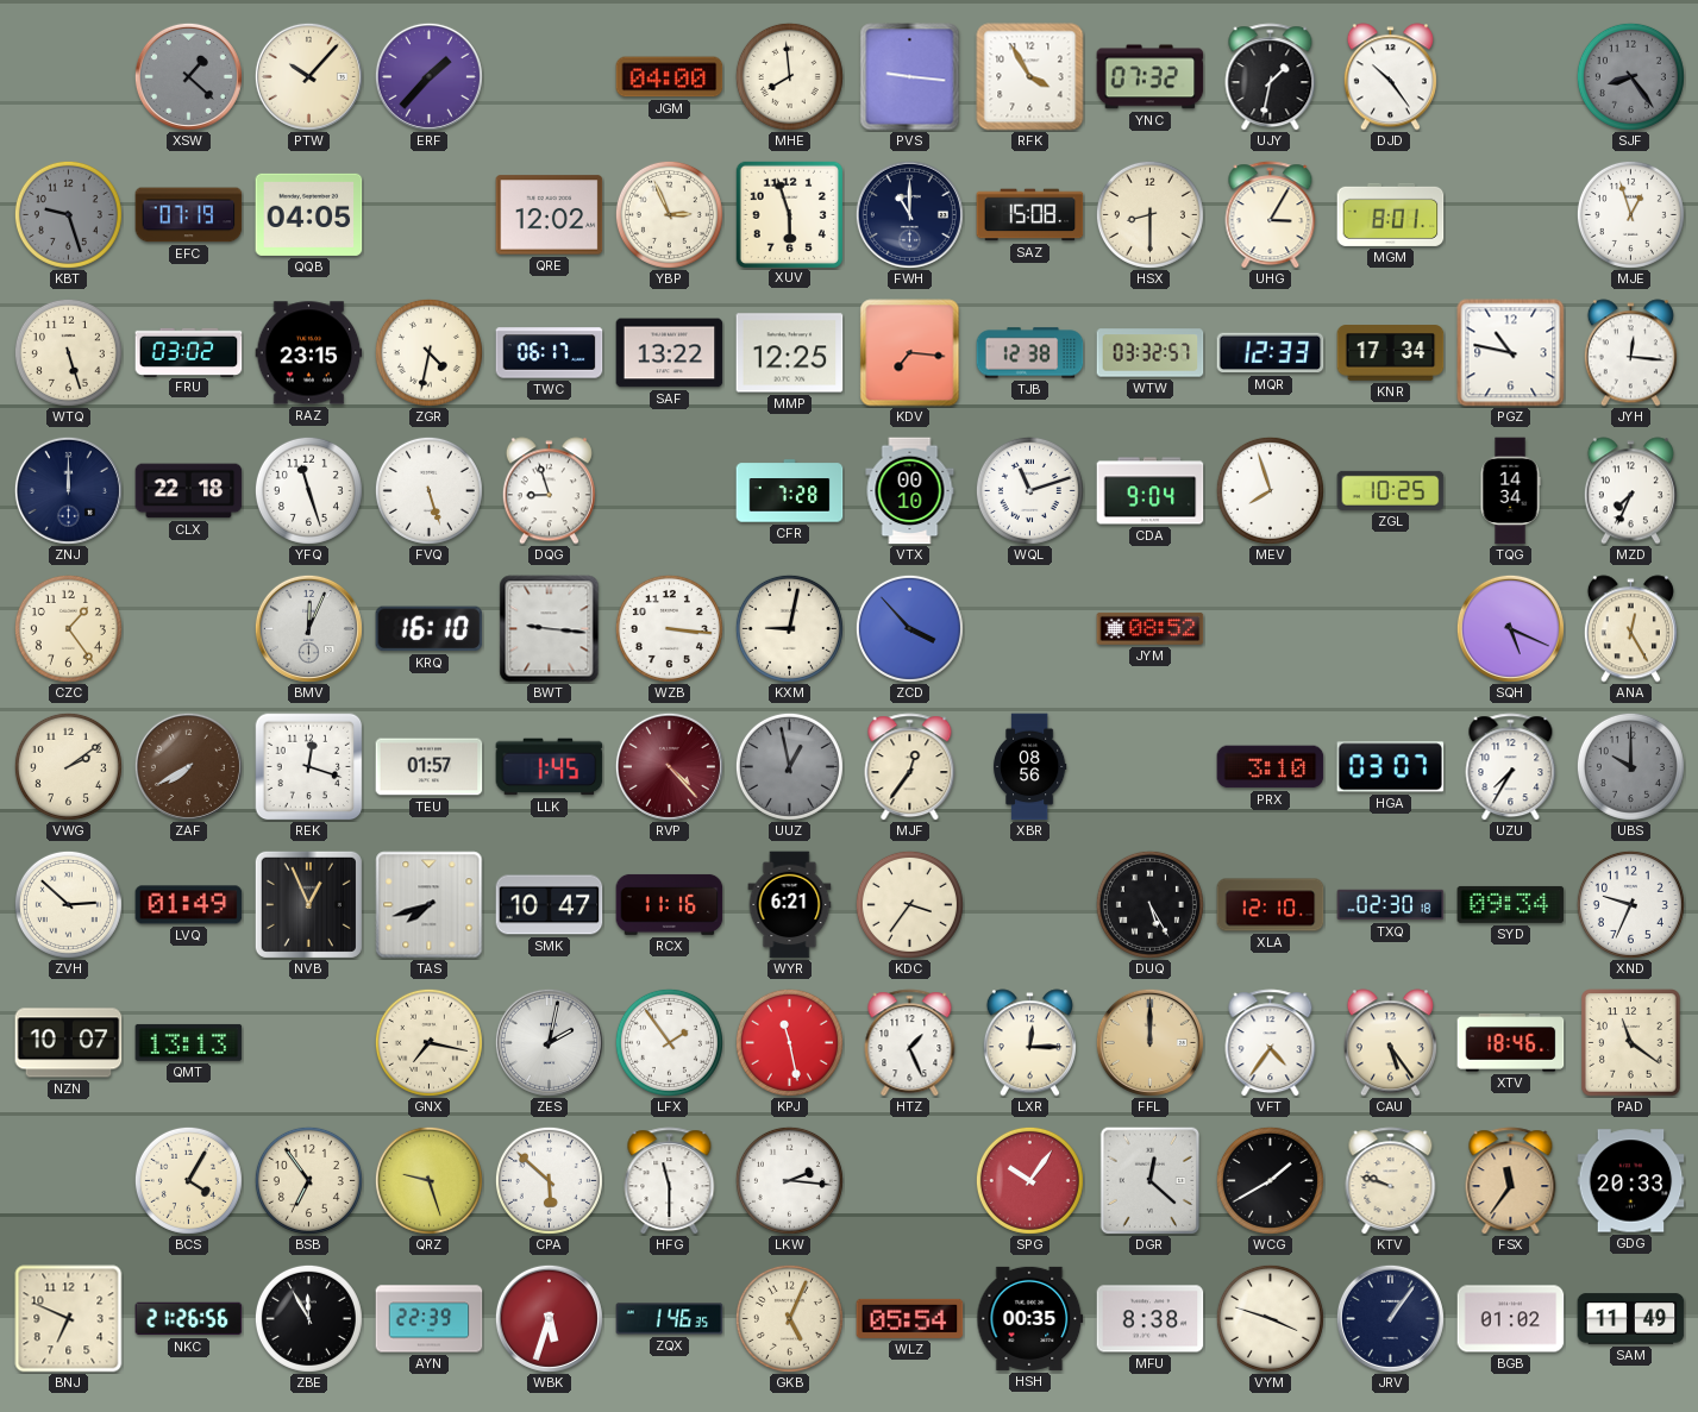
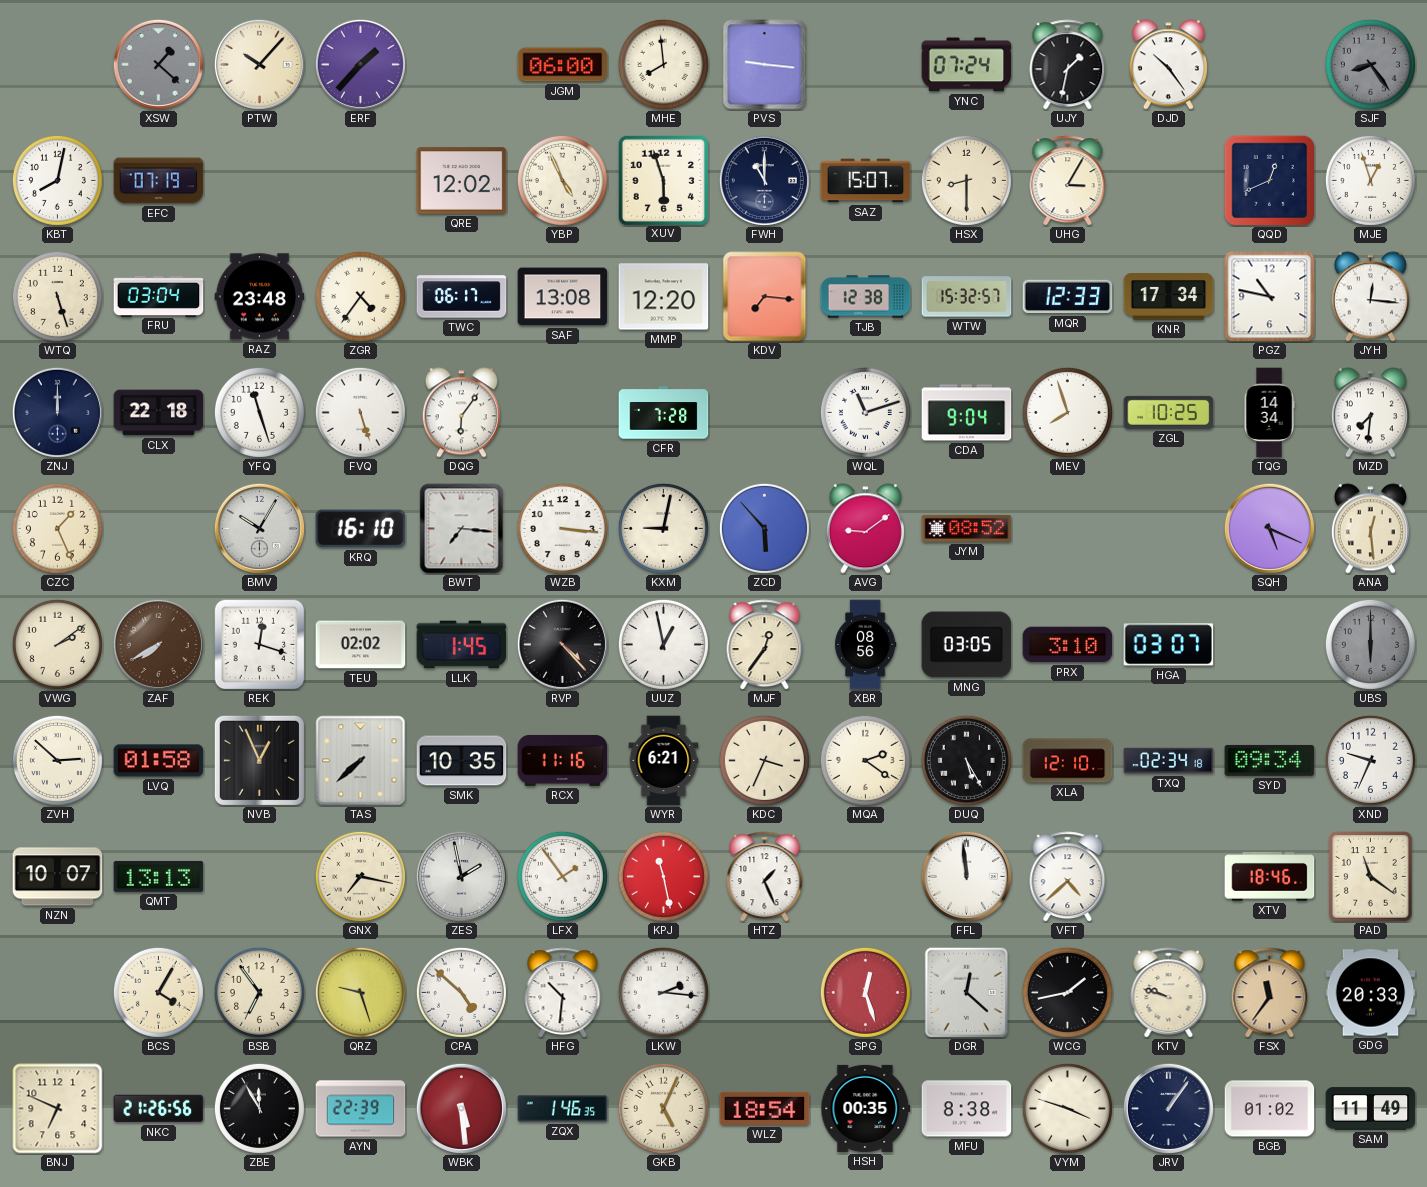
JGM: 04:00 -> 06:00 (563, 65)
RFK: 3:55 -> none (1030, 77)
YNC: 07:32 -> 07:24 (967, 65)
KBT: 9:27 -> 8:02 (57, 180)
KBT dial: grey -> white (57, 180)
QQB: 04:05 -> none (309, 214)
YBP: 2:56 -> 4:56 (562, 180)
SAZ: 15:08 -> 15:07 (866, 181)
MGM: 8:01 -> none (1391, 214)
QQD: none -> 12:41 (1269, 180)
FRU: 03:02 -> 03:04 (159, 296)
RAZ: 23:15 -> 23:48 (260, 297)
ZGR: 4:32 -> 4:36 (360, 296)
SAF: 13:22 -> 13:08 (563, 297)
MMP: 12:25 -> 12:20 (664, 297)
WTW: 03:32 -> 15:32 (967, 297)
DQG: 8:57 -> 6:06 (461, 413)
VTX: 00:10 -> none (910, 491)
MZD: 7:34 -> 7:31 (1370, 413)
CZC: 1:24 -> 1:26 (57, 528)
BMV: 12:04 -> 10:05 (259, 528)
BWT: 9:16 -> 7:16 (462, 529)
ZCD: 3:53 -> 5:53 (764, 528)
AVG: none -> 9:09 (865, 529)
ANA: 12:25 -> 12:29 (1370, 529)
TEU: 01:57 -> 02:02 (361, 645)
RVP dial: burgundy -> black (562, 644)
UUZ dial: grey -> white (663, 644)
MNG: none -> 03:05 (967, 645)
UZU: 7:35 -> none (1511, 767)
UBS: 10:00 -> 6:00 (1370, 644)
LVQ: 01:49 -> 01:58 (159, 761)
TAS: 7:42 -> 7:38 (361, 761)
SMK: 10:47 -> 10:35 (462, 761)
KDC: 3:36 -> 3:34 (764, 760)
MQA: none -> 2:21 (865, 760)
TXQ: 02:30 -> 02:34 (1169, 761)
ZES: 2:02 -> 1:58 (461, 876)
LXR: 12:15 -> none (1029, 1043)
FFL: 12:00 -> 11:59 (966, 876)
FFL dial: champagne -> white (966, 876)
VFT: 4:36 -> 4:38 (1068, 877)
CAU: 5:24 -> none (1390, 1043)
CPA: 5:52 -> 4:52 (461, 992)
HFG: 11:30 -> 10:31 (563, 993)
SPG: 10:06 -> 12:27 (865, 992)
WCG: 1:40 -> 1:43 (1067, 992)
WBK: 5:33 -> 5:29 (461, 1108)
WLZ: 05:54 -> 18:54 (765, 1108)
